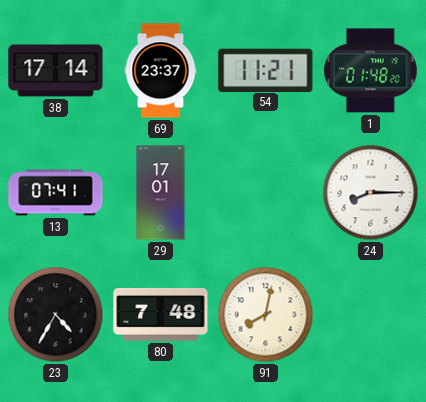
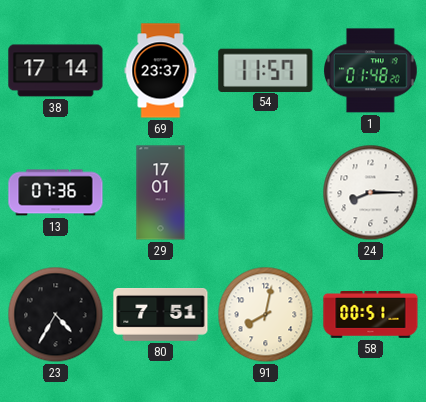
54: 11:21 -> 11:57 (266, 70)
13: 07:41 -> 07:36 (56, 193)
80: 7:48 -> 7:51 (161, 315)
58: none -> 00:51 (371, 315)
